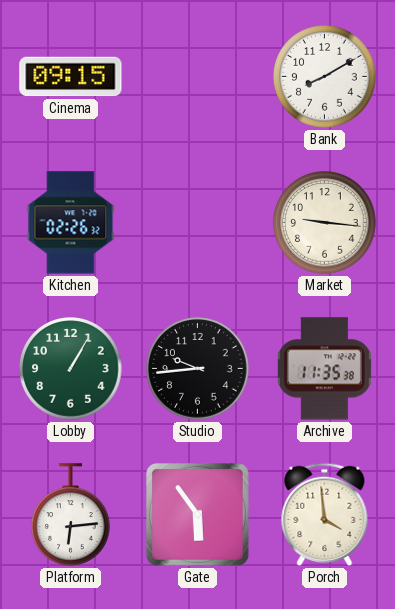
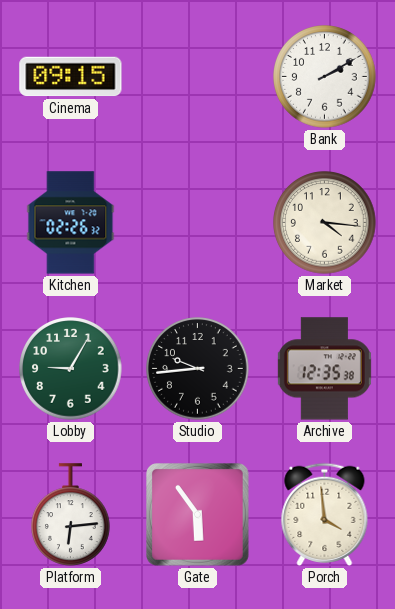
Bank: 8:10 -> 2:10 (325, 77)
Market: 9:16 -> 4:16 (325, 223)
Lobby: 1:05 -> 9:05 (71, 369)
Archive: 11:35 -> 12:35 (324, 369)
